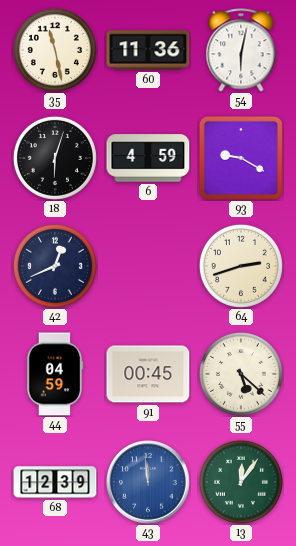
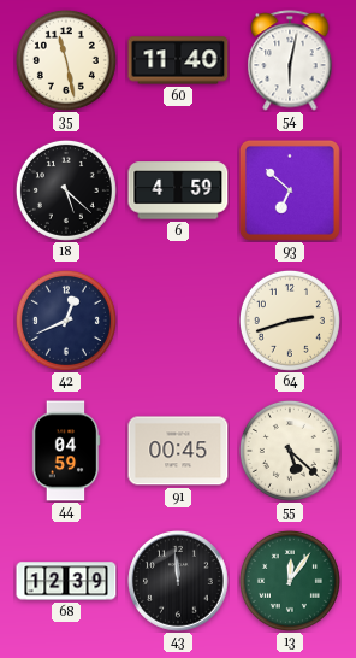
60: 11:36 -> 11:40 (178, 60)
18: 6:03 -> 5:22 (66, 190)
93: 9:20 -> 6:52 (290, 190)
43 dial: blue -> black (179, 582)
